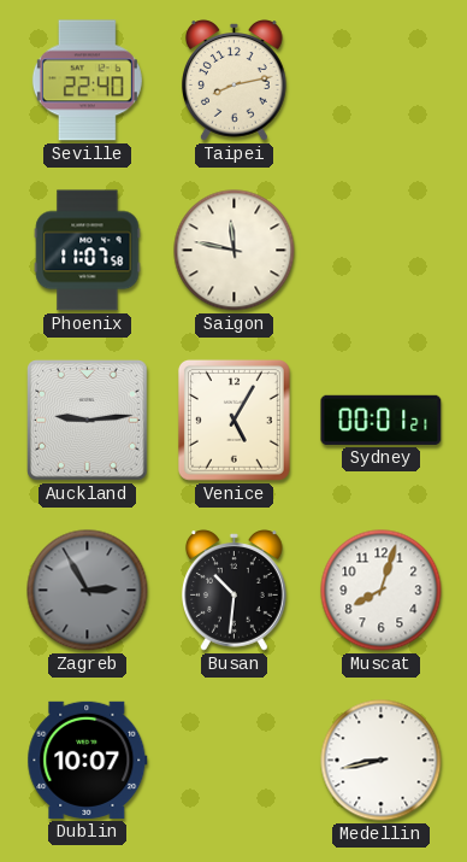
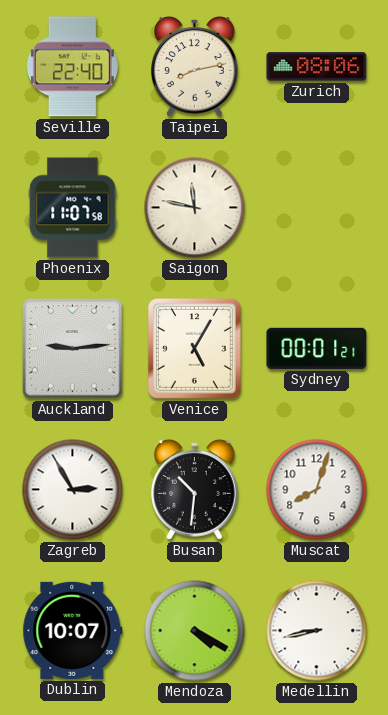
Zurich: none -> 08:06 (317, 67)
Zagreb dial: grey -> white (73, 490)
Mendoza: none -> 4:20 (195, 631)
